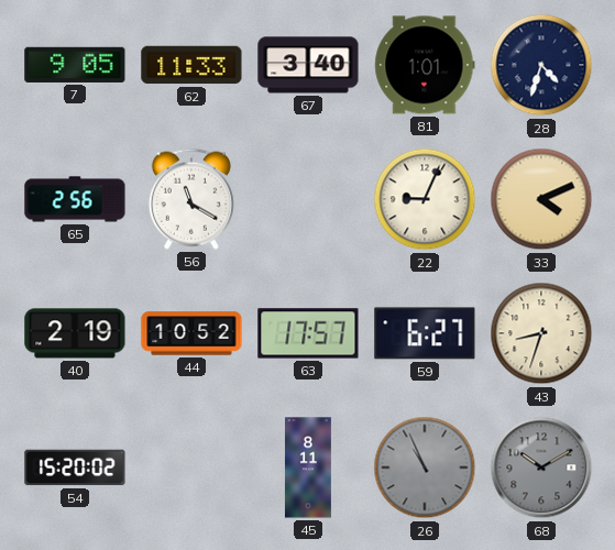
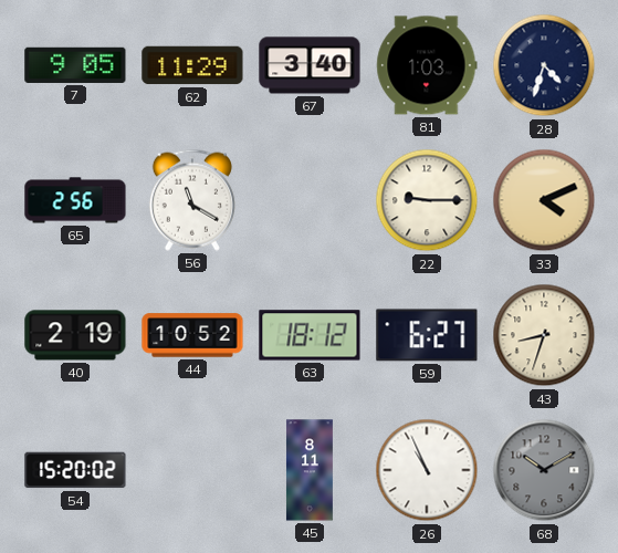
62: 11:33 -> 11:29 (192, 65)
81: 1:01 -> 1:03 (427, 65)
22: 9:04 -> 9:15 (427, 200)
63: 17:57 -> 18:12 (310, 335)
26 dial: grey -> white (427, 470)
